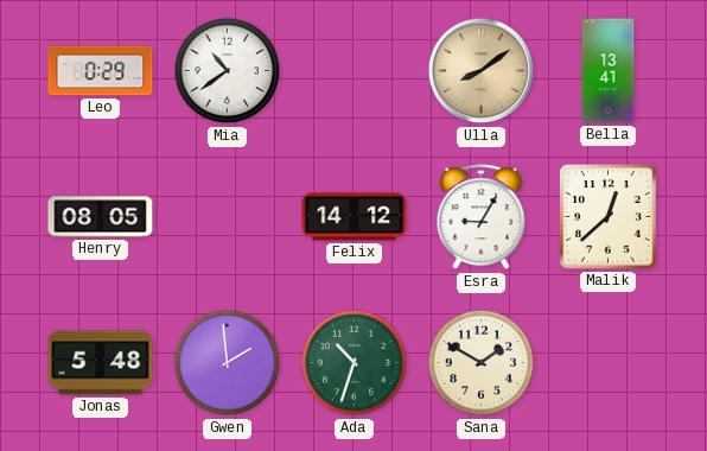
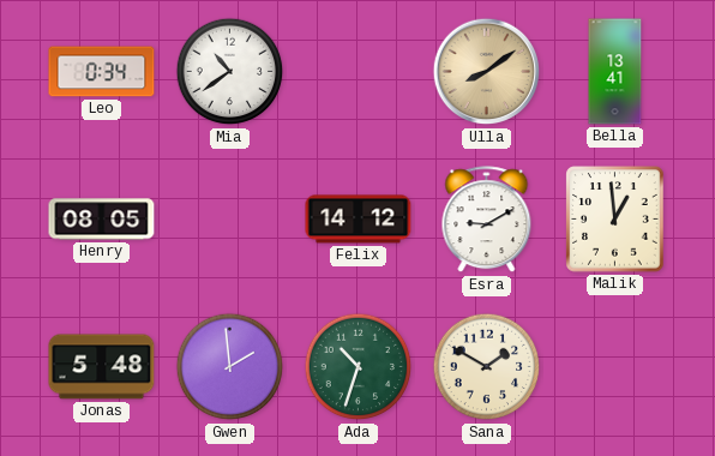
Leo: 0:29 -> 0:34 (102, 72)
Esra: 9:05 -> 9:10 (487, 220)
Malik: 12:38 -> 12:59 (615, 220)
